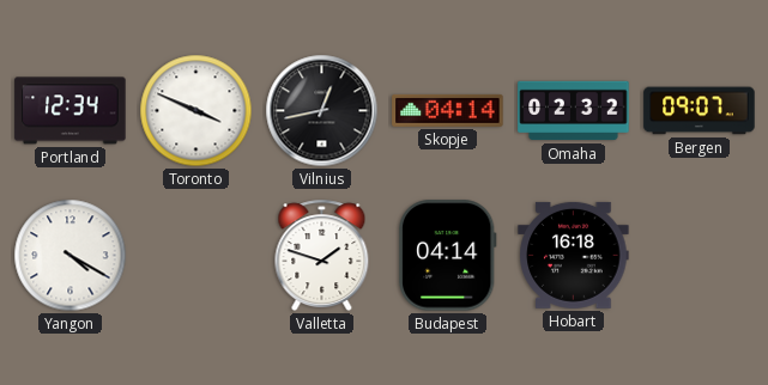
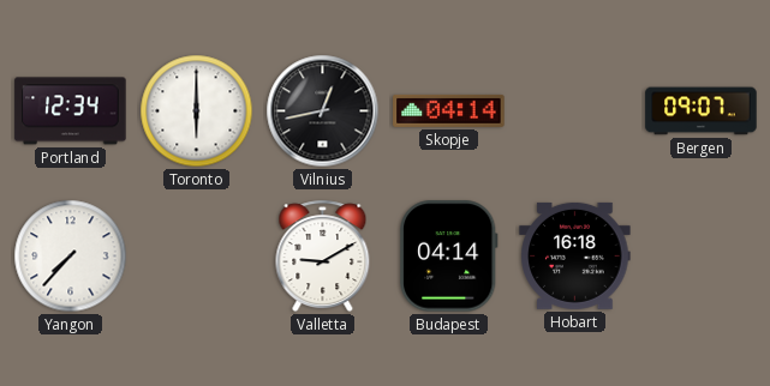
Toronto: 3:49 -> 6:00 (197, 111)
Omaha: 02:32 -> none (574, 111)
Yangon: 4:20 -> 7:37 (71, 257)
Valletta: 1:48 -> 9:10 (323, 257)
